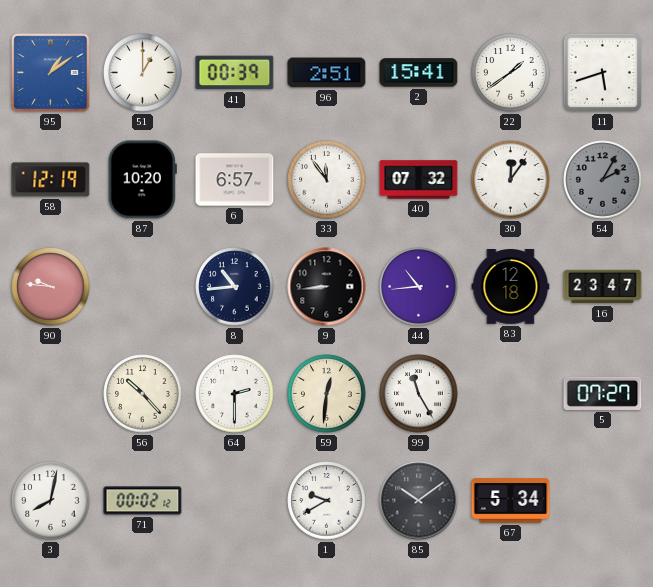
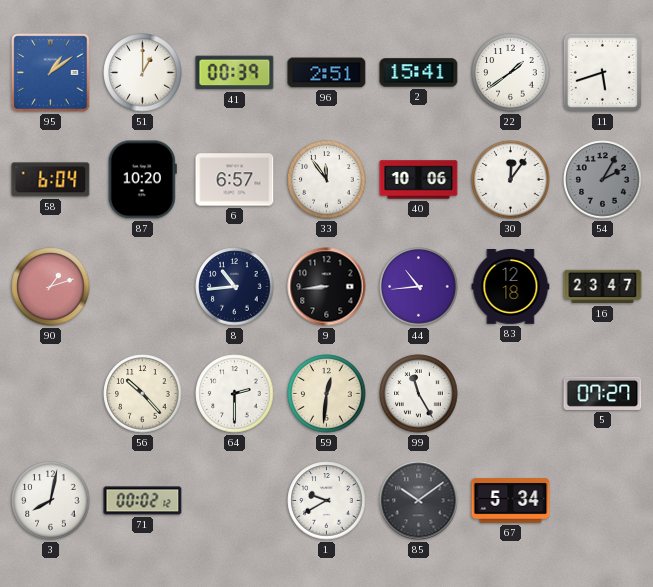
58: 12:19 -> 6:04 (51, 180)
40: 07:32 -> 10:06 (419, 180)
90: 9:46 -> 1:12 (51, 287)
